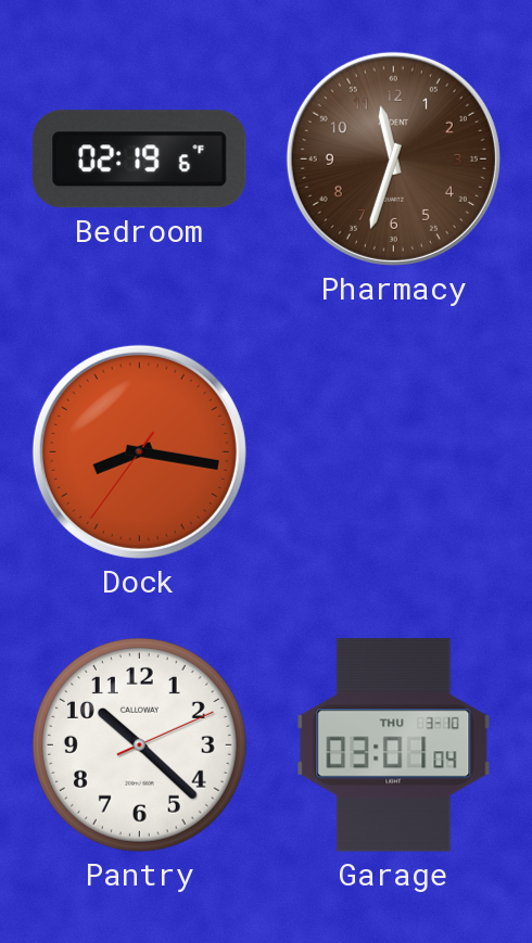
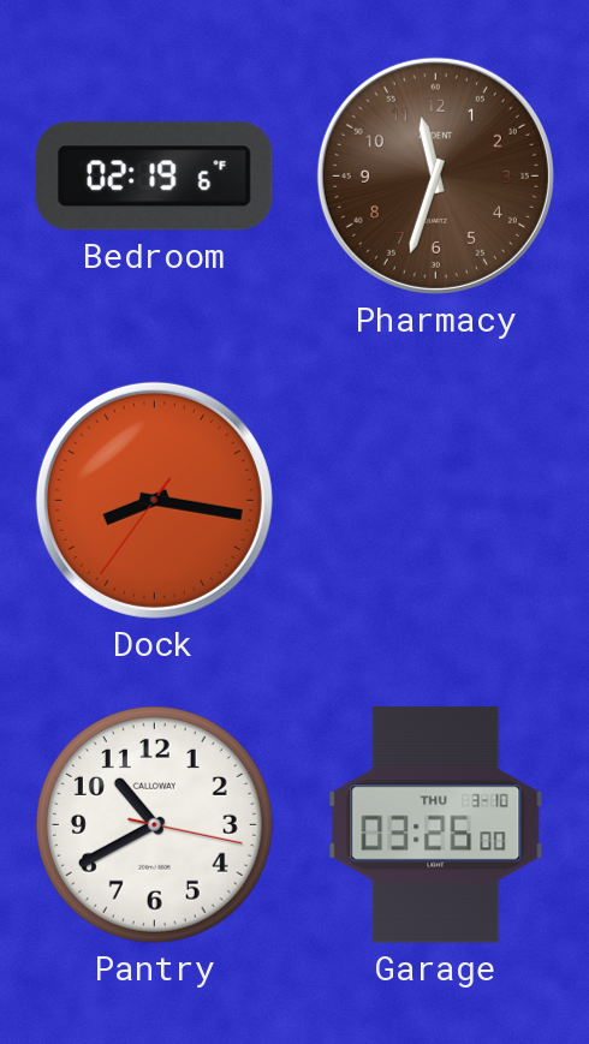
Pantry: 10:22 -> 10:40 (154, 824)
Garage: 03:01 -> 03:26 (436, 825)
